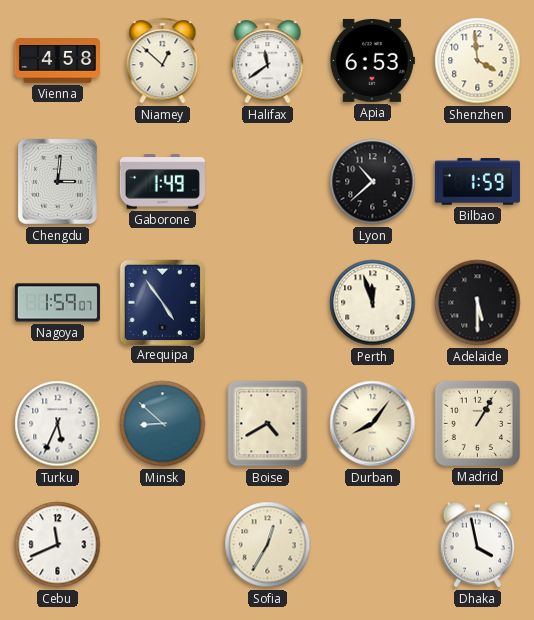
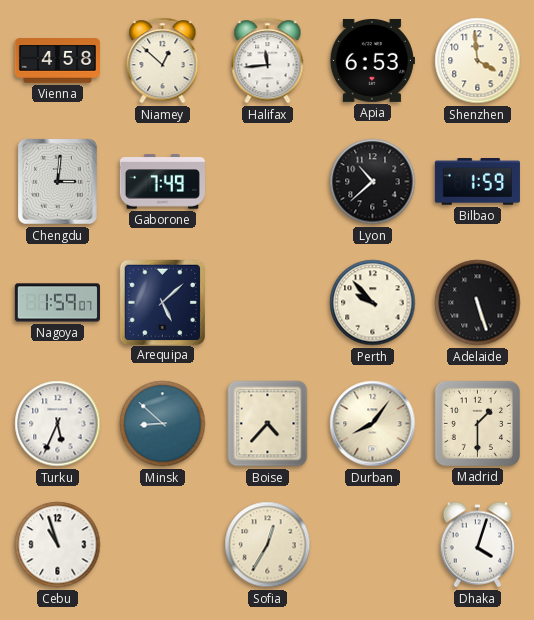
Halifax: 11:39 -> 11:44 (268, 61)
Gaborone: 1:49 -> 7:49 (162, 182)
Arequipa: 4:54 -> 5:08 (162, 302)
Perth: 11:57 -> 9:53 (373, 303)
Adelaide: 5:30 -> 5:27 (478, 303)
Boise: 4:40 -> 4:37 (268, 424)
Madrid: 1:05 -> 1:30 (477, 423)
Cebu: 11:41 -> 10:57 (58, 545)
Dhaka: 3:58 -> 4:03 (478, 545)
